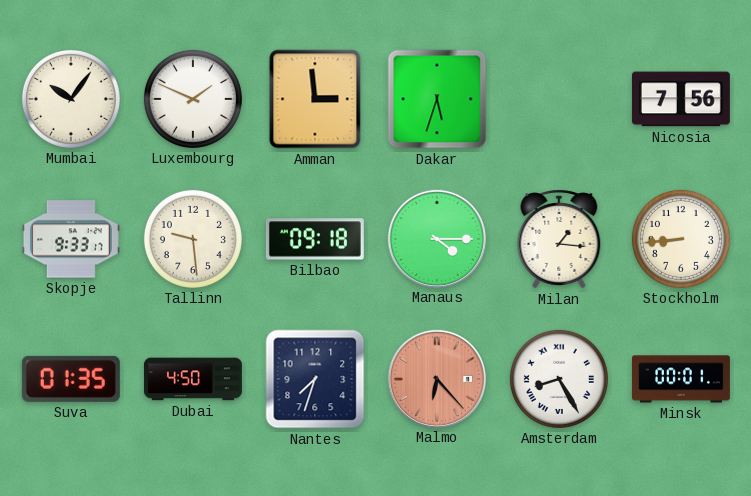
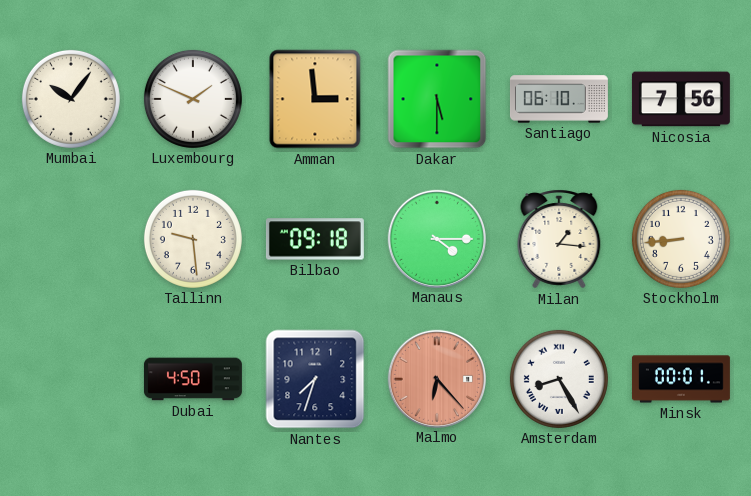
Dakar: 5:33 -> 5:30 (437, 99)
Santiago: none -> 06:10 (559, 99)
Skopje: 9:33 -> none (71, 239)
Suva: 01:35 -> none (71, 379)
